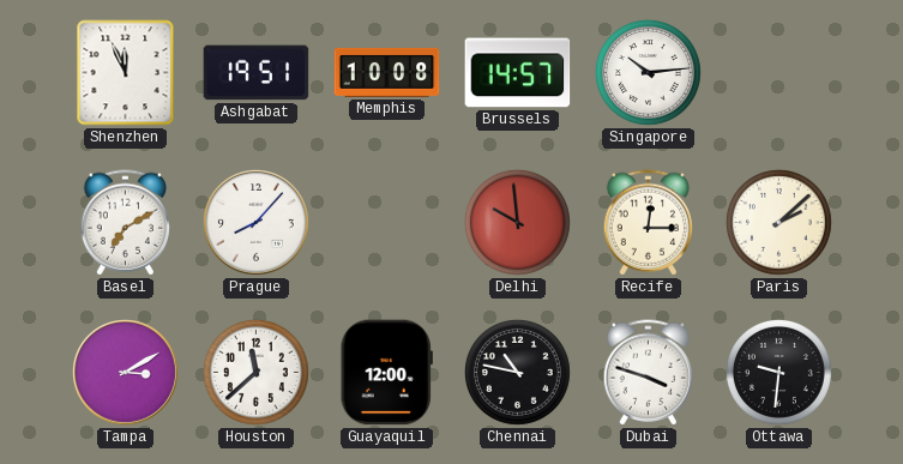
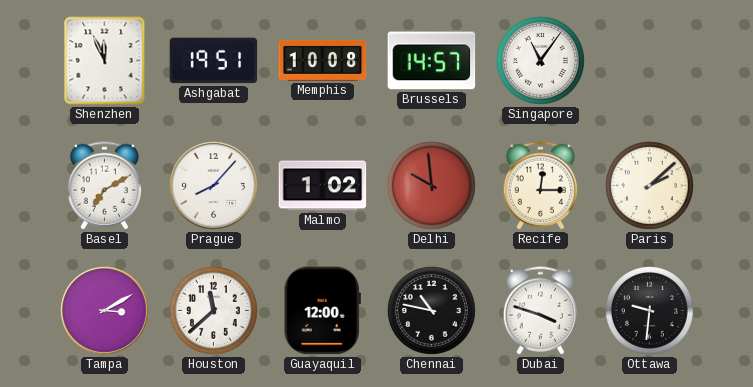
Singapore: 10:14 -> 11:06 (540, 60)
Malmo: none -> 1:02 (323, 186)
